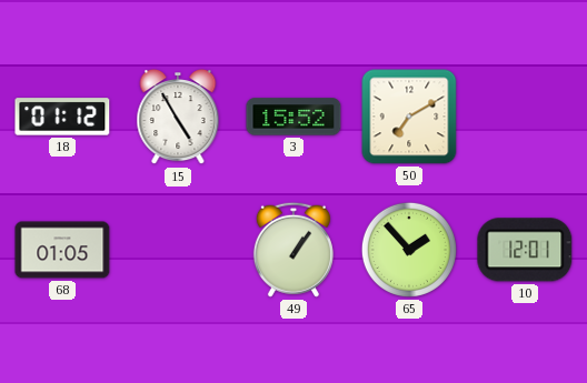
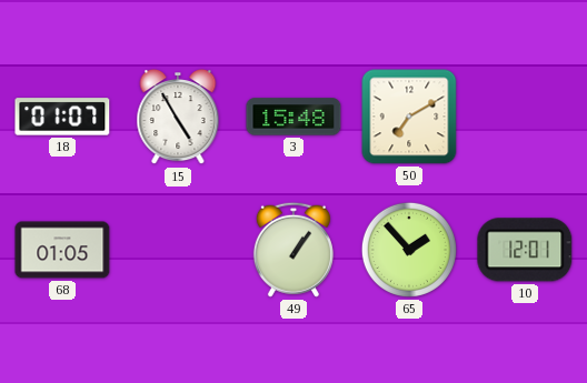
18: 01:12 -> 01:07 (62, 117)
3: 15:52 -> 15:48 (293, 117)
